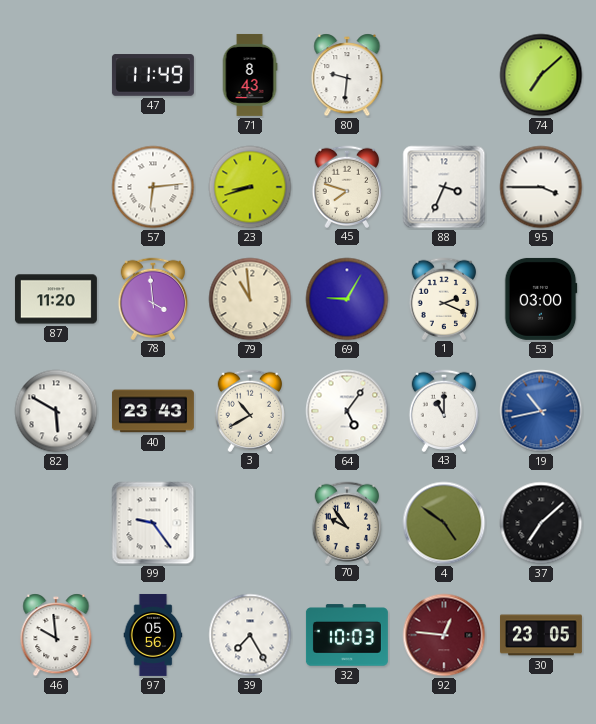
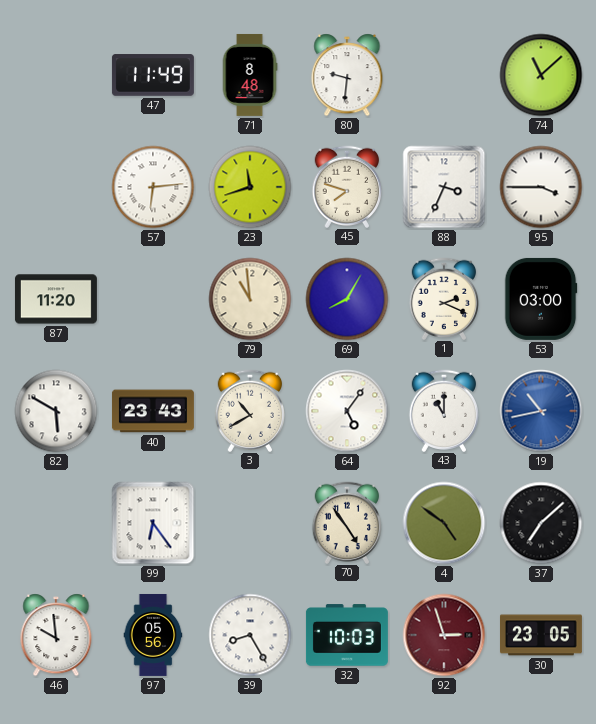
71: 8:43 -> 8:48 (250, 75)
74: 7:08 -> 11:08 (541, 75)
23: 8:42 -> 11:42 (250, 187)
78: 3:59 -> none (152, 298)
69: 9:05 -> 8:05 (347, 299)
99: 9:24 -> 6:24 (153, 523)
70: 9:54 -> 4:54 (346, 522)
39: 7:25 -> 8:25 (250, 635)
92: 12:46 -> 2:57 (444, 635)
